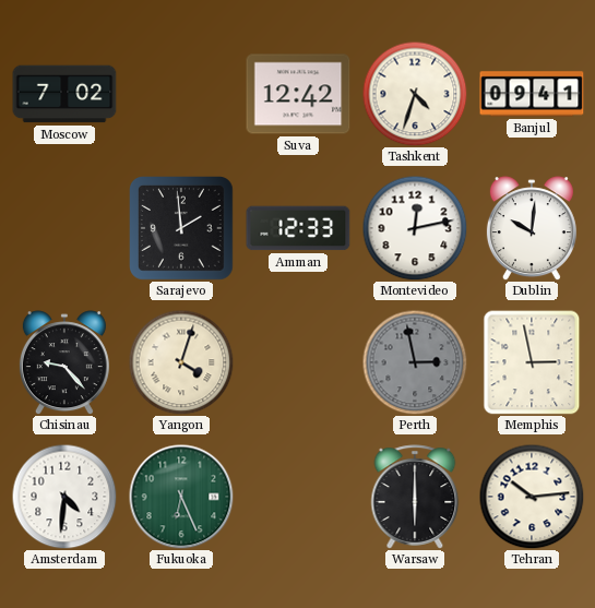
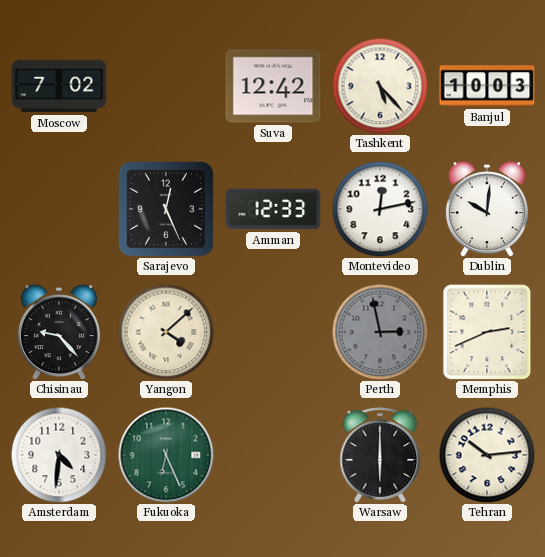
Tashkent: 4:33 -> 5:23 (380, 86)
Banjul: 09:41 -> 10:03 (487, 86)
Sarajevo: 1:59 -> 12:26 (167, 210)
Yangon: 4:03 -> 4:08 (166, 332)
Memphis: 2:58 -> 2:41 (487, 332)
